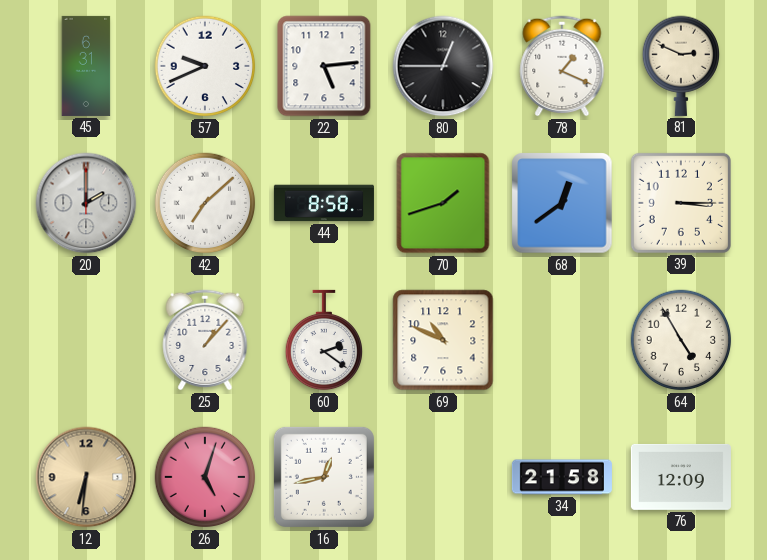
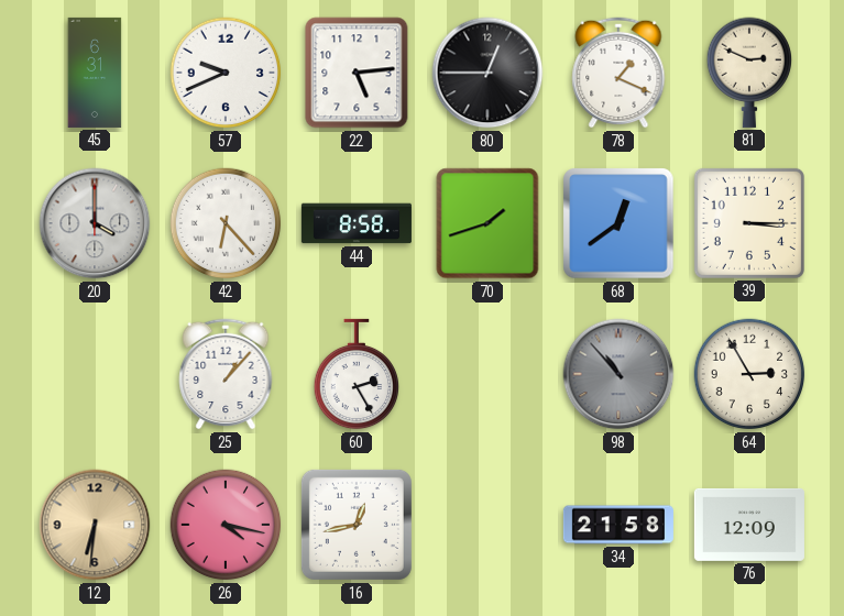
20: 2:00 -> 4:00 (95, 223)
42: 7:08 -> 6:23 (226, 223)
60: 2:21 -> 2:25 (355, 374)
69: 10:49 -> none (443, 340)
98: none -> 10:53 (618, 374)
64: 4:55 -> 2:55 (749, 374)
26: 5:03 -> 4:17 (226, 525)
